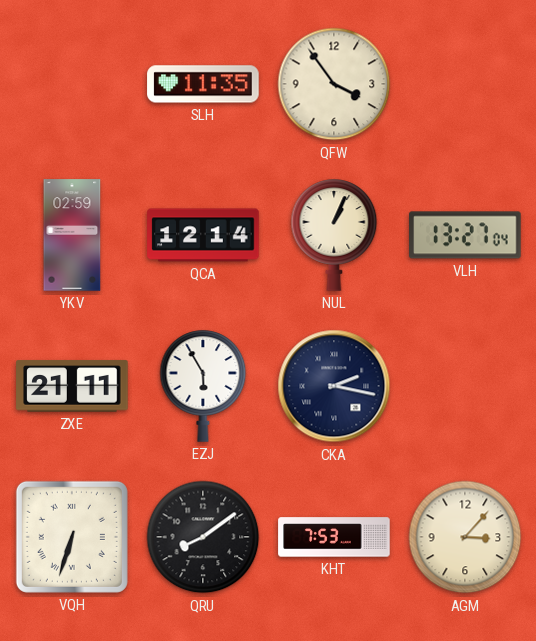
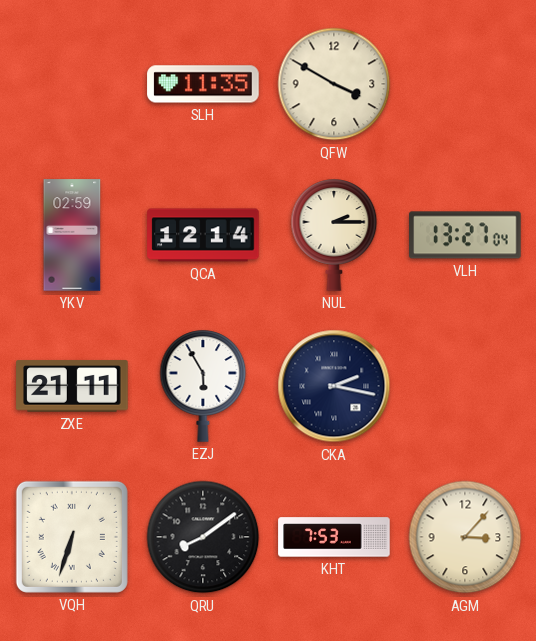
QFW: 3:54 -> 3:50 (334, 84)
NUL: 1:04 -> 2:15 (334, 235)
